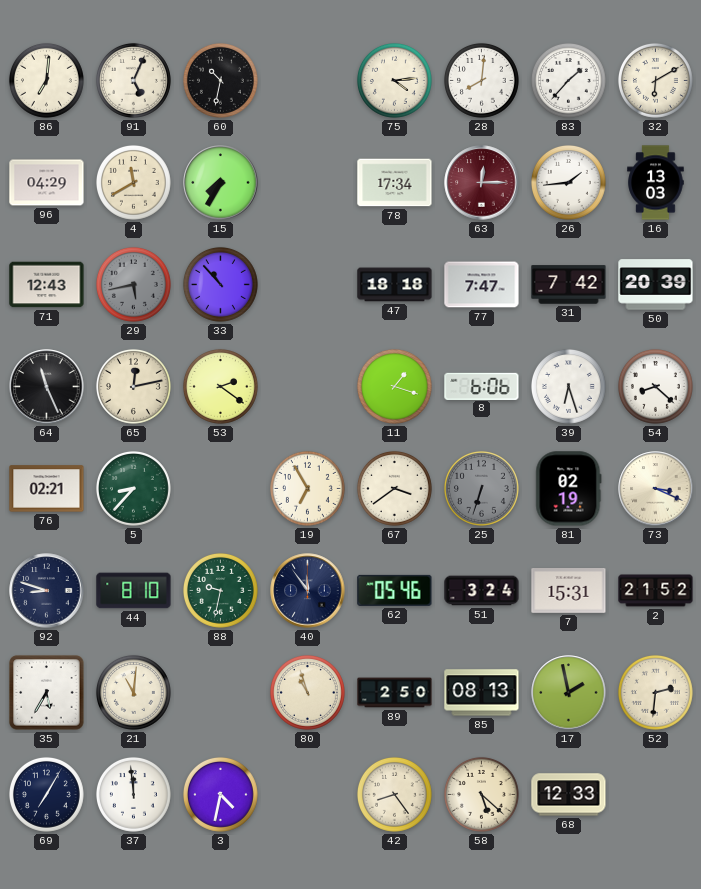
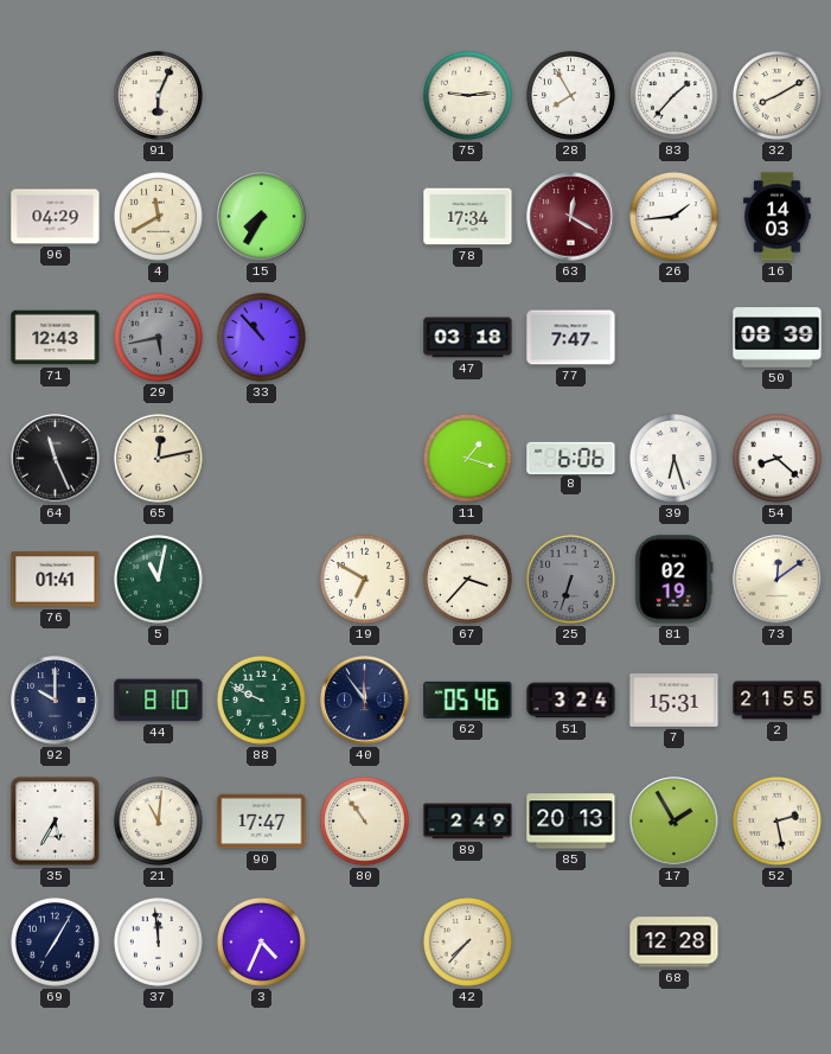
86: 7:01 -> none (46, 80)
91: 5:04 -> 6:04 (158, 95)
60: 10:32 -> none (220, 80)
75: 4:14 -> 9:14 (467, 95)
28: 8:01 -> 7:55 (570, 95)
32: 6:10 -> 8:10 (776, 95)
63: 12:15 -> 12:20 (571, 217)
16: 13:03 -> 14:03 (778, 217)
47: 18:18 -> 03:18 (468, 338)
31: 7:42 -> none (569, 285)
50: 20:39 -> 08:39 (778, 338)
53: 2:21 -> none (220, 386)
76: 02:21 -> 01:41 (56, 580)
5: 8:37 -> 11:02 (158, 579)
19: 6:55 -> 6:50 (364, 579)
67: 3:39 -> 3:37 (467, 579)
73: 3:19 -> 12:09 (778, 580)
92: 8:48 -> 10:00 (56, 701)
88: 9:32 -> 9:49 (261, 700)
2: 21:52 -> 21:55 (778, 701)
90: none -> 17:47 (262, 822)
80: 10:57 -> 10:54 (364, 820)
89: 2:50 -> 2:49 (468, 822)
85: 08:13 -> 20:13 (571, 822)
17: 1:58 -> 1:55 (675, 822)
52: 2:31 -> 2:28 (776, 820)
3: 4:32 -> 4:34 (261, 941)
42: 8:24 -> 7:37 (467, 941)
58: 5:22 -> none (481, 794)
68: 12:33 -> 12:28 (675, 943)
